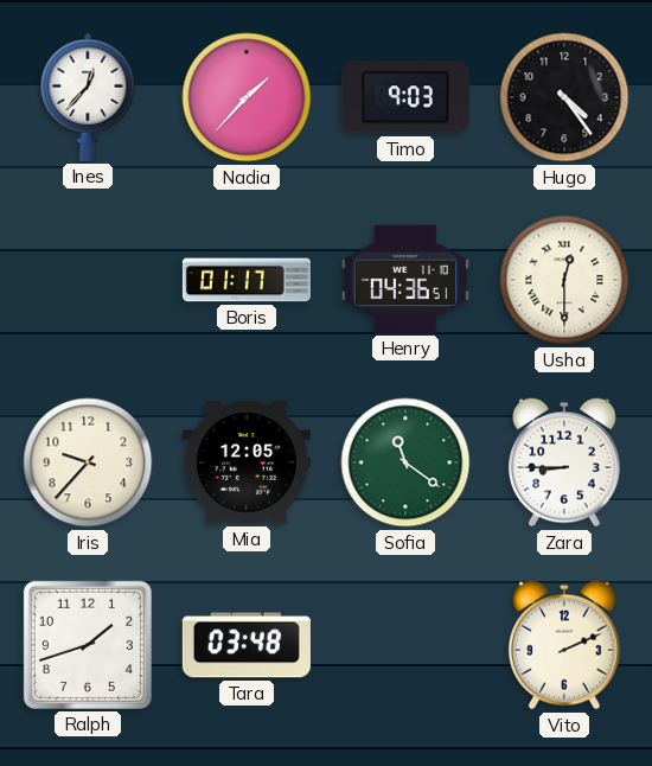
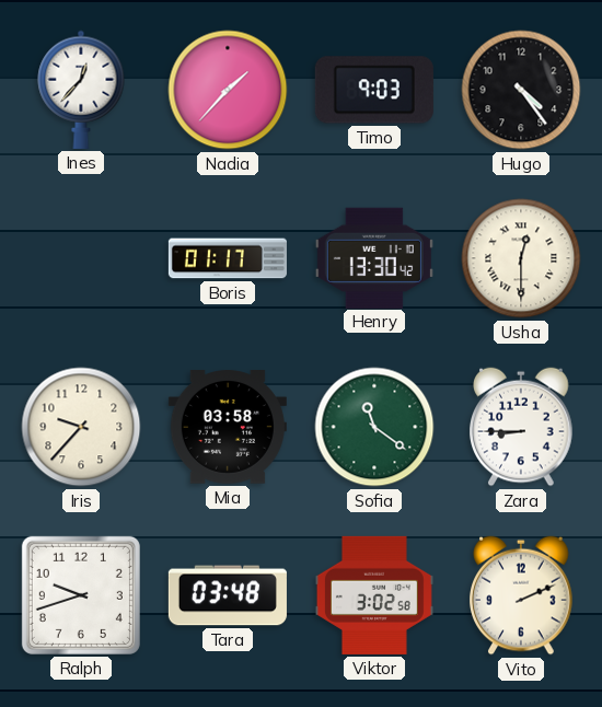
Henry: 04:36 -> 13:30 (374, 257)
Mia: 12:05 -> 03:58 (228, 428)
Ralph: 1:42 -> 9:42 (81, 595)
Viktor: none -> 3:02 (374, 595)
